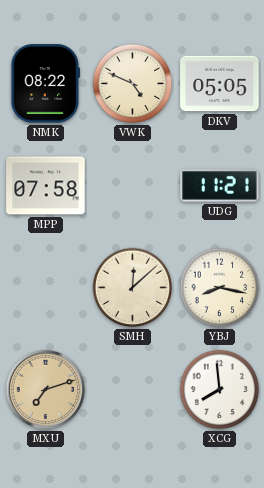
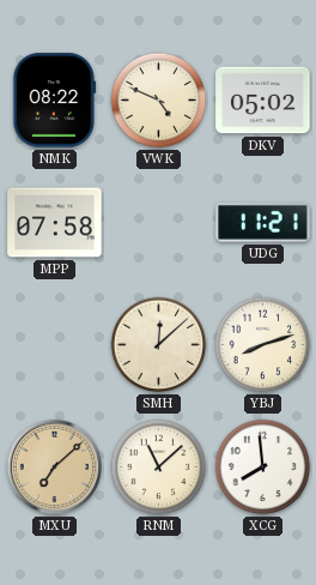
DKV: 05:05 -> 05:02 (263, 101)
YBJ: 8:17 -> 8:12 (263, 345)
MXU: 7:12 -> 7:08 (55, 468)
RNM: none -> 11:08 (159, 468)
